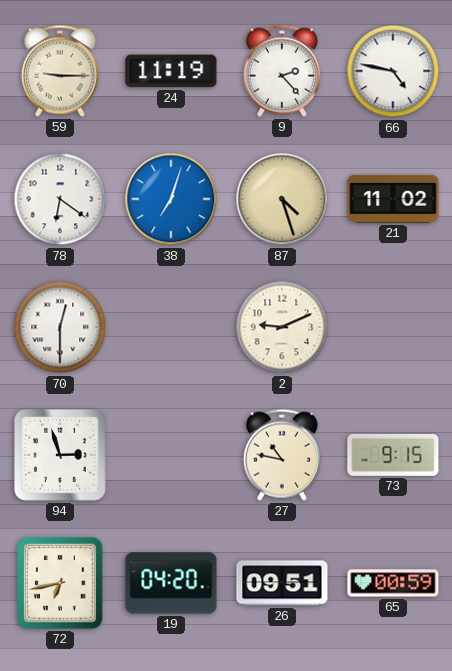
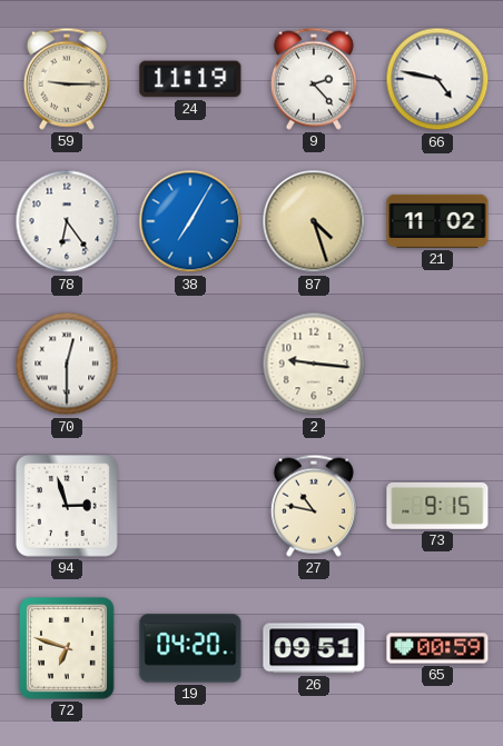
78: 6:21 -> 6:24 (67, 221)
38: 7:03 -> 7:05 (190, 221)
2: 9:11 -> 9:16 (314, 364)
72: 6:43 -> 6:48 (67, 648)
